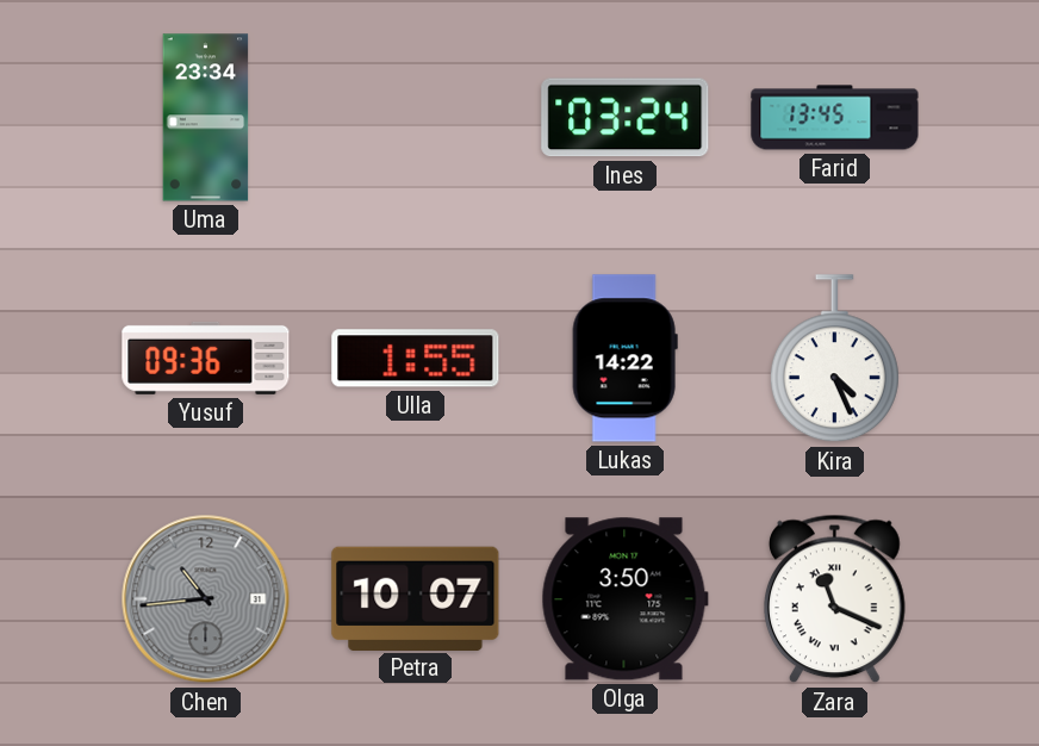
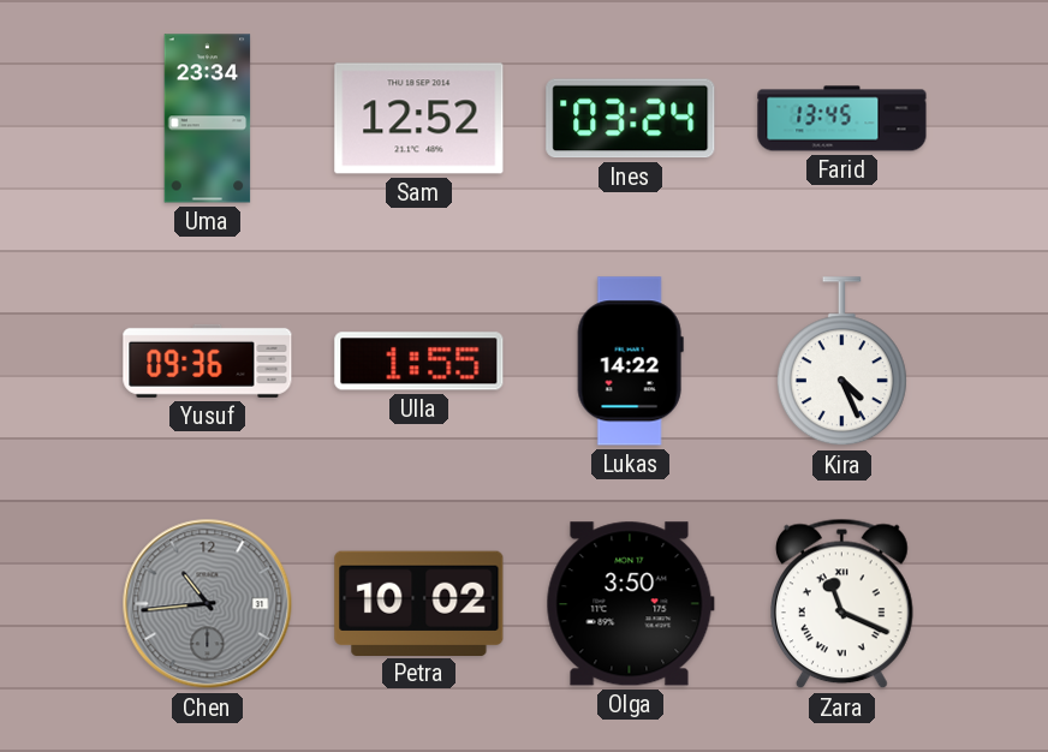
Sam: none -> 12:52 (419, 119)
Petra: 10:07 -> 10:02 (419, 603)
